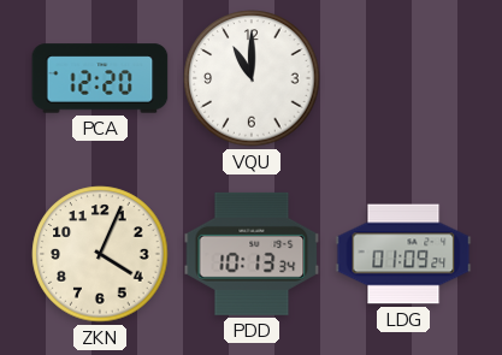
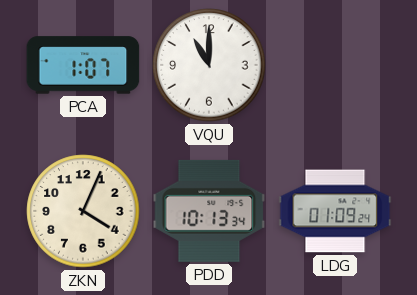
PCA: 12:20 -> 1:07 (83, 65)
